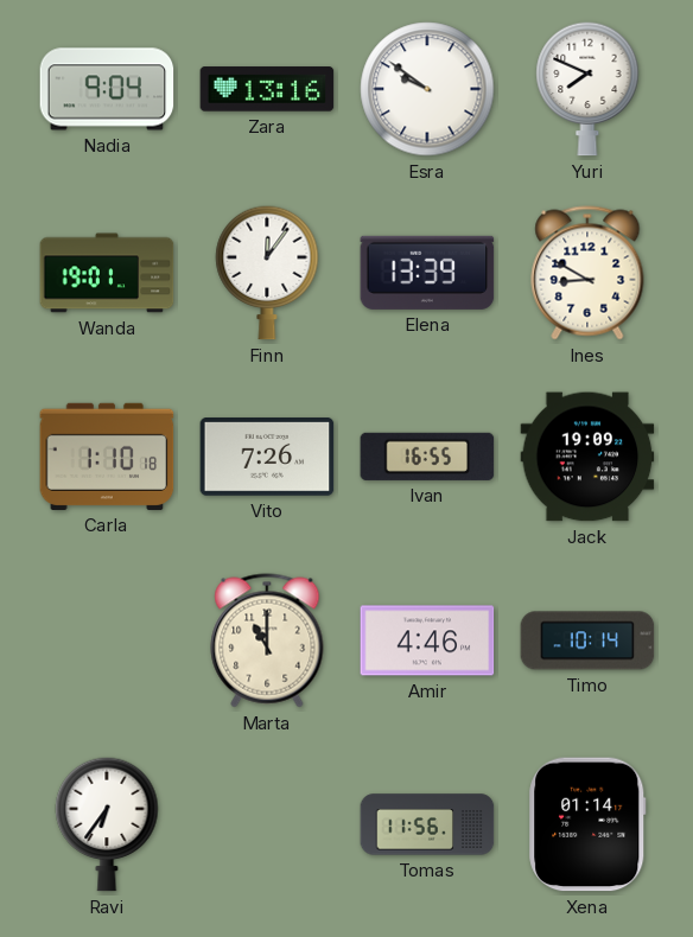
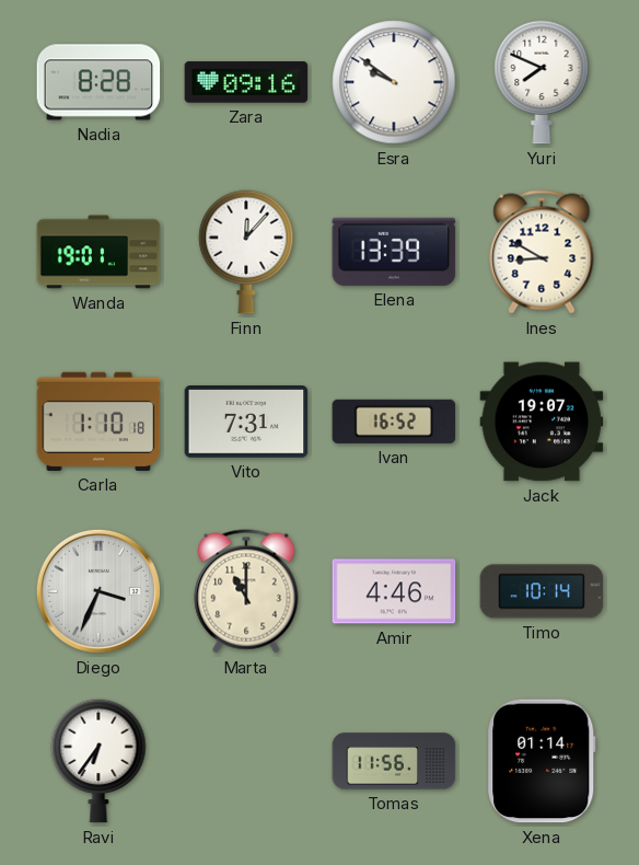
Nadia: 9:04 -> 8:28 (98, 82)
Zara: 13:16 -> 09:16 (246, 82)
Finn: 12:06 -> 12:07 (246, 252)
Vito: 7:26 -> 7:31 (246, 423)
Ivan: 16:55 -> 16:52 (394, 422)
Jack: 19:09 -> 19:07 (542, 422)
Diego: none -> 3:34 (98, 591)
